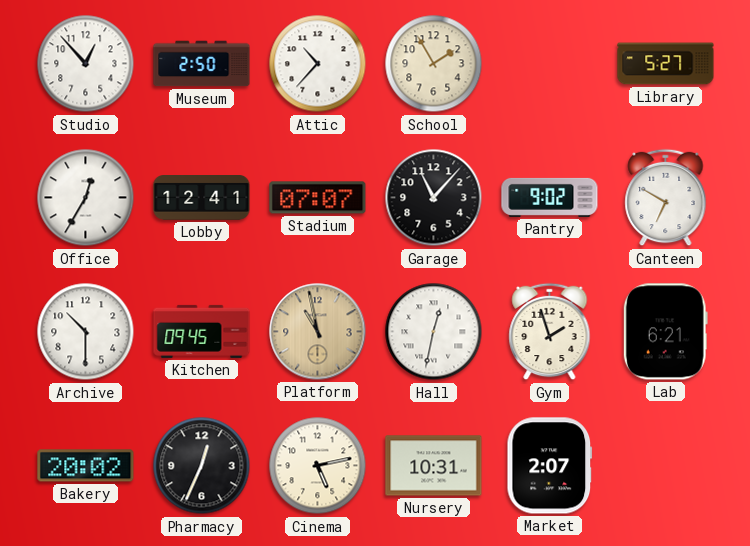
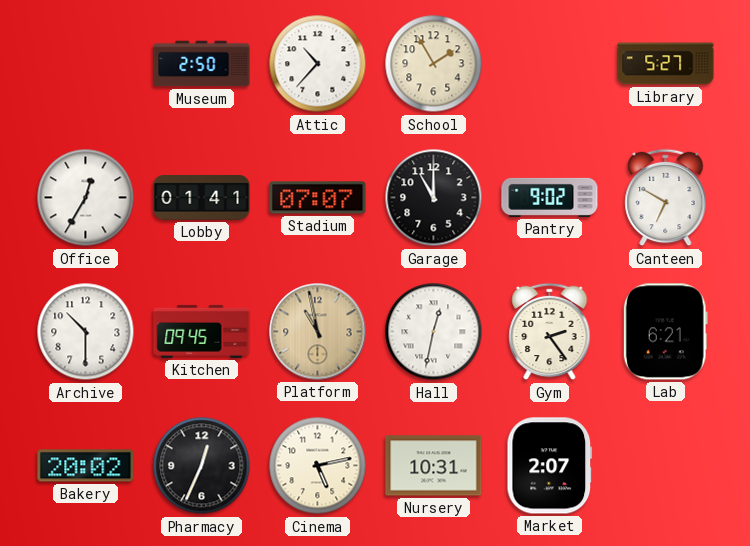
Studio: 12:53 -> none (86, 64)
Lobby: 12:41 -> 01:41 (202, 198)
Garage: 11:07 -> 11:00 (434, 198)
Gym: 1:57 -> 2:24 (550, 332)
